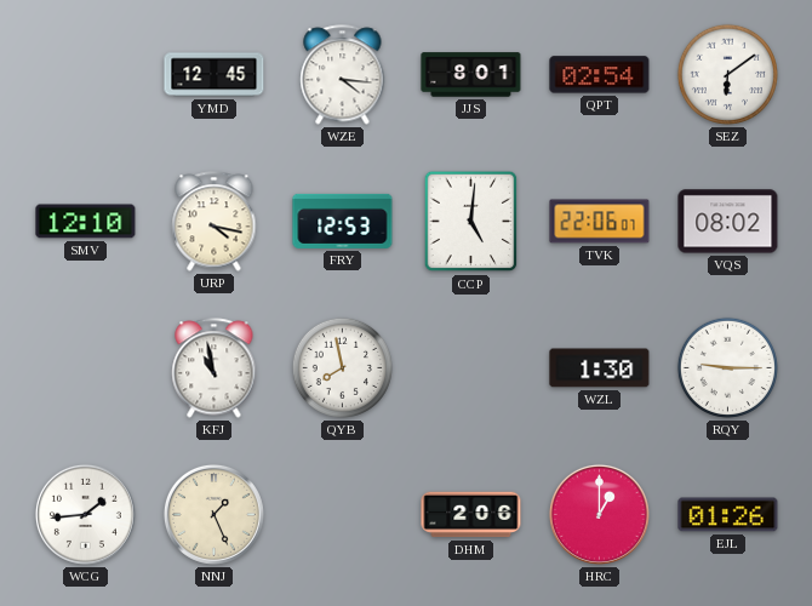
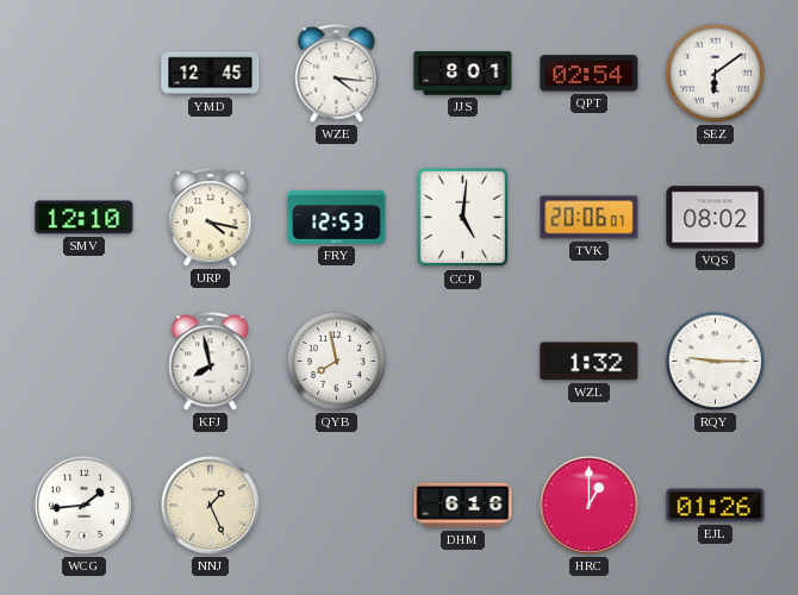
TVK: 22:06 -> 20:06 (590, 218)
KFJ: 10:58 -> 7:58 (211, 362)
WZL: 1:30 -> 1:32 (590, 362)
DHM: 2:06 -> 6:16 (463, 506)
